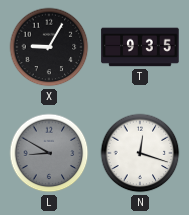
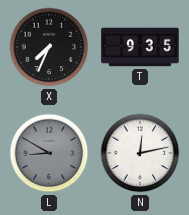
X: 9:05 -> 7:34 (49, 47)
N: 12:18 -> 12:13 (140, 153)
